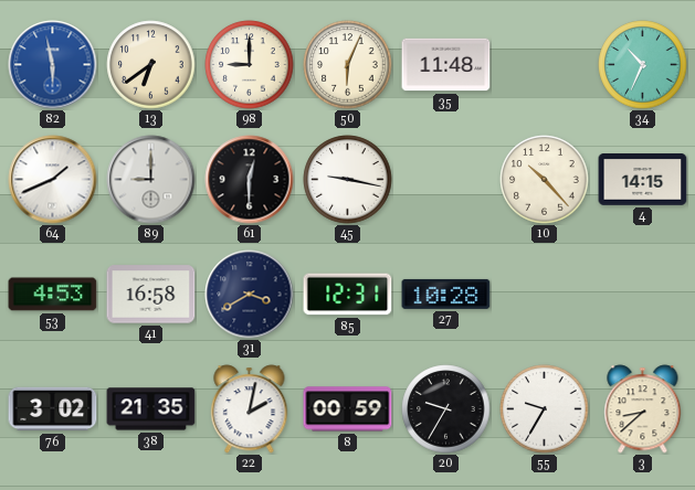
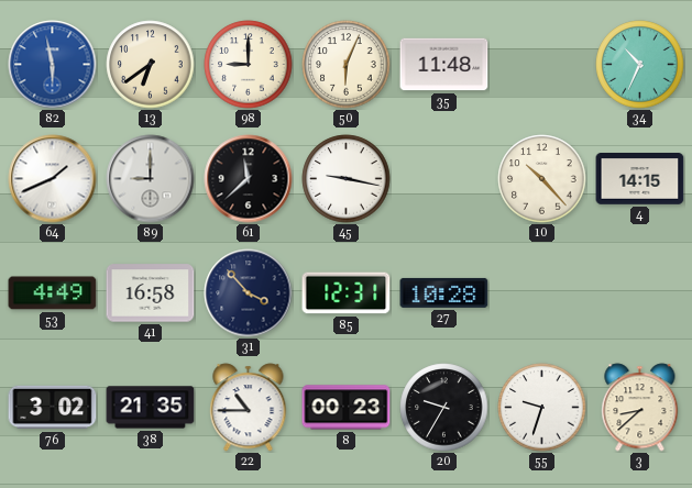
61: 12:30 -> 11:38 (249, 179)
53: 4:53 -> 4:49 (53, 293)
31: 3:40 -> 3:53 (249, 293)
22: 2:02 -> 10:45 (249, 408)
8: 00:59 -> 00:23 (347, 408)
55: 9:35 -> 9:33 (542, 408)
